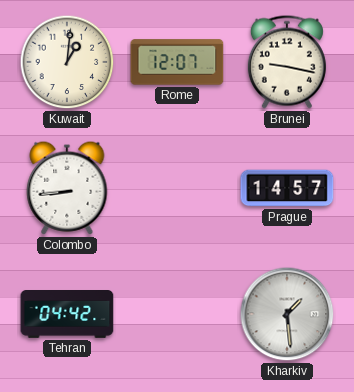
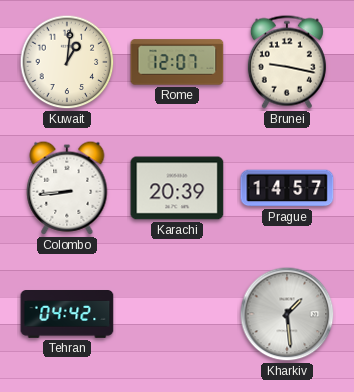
Karachi: none -> 20:39 (177, 188)
